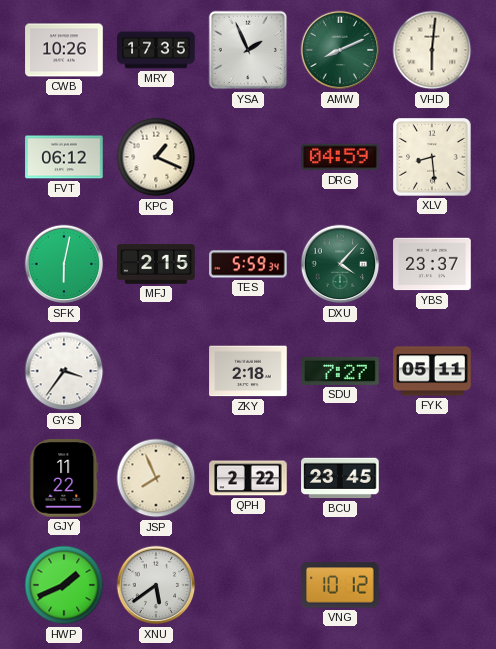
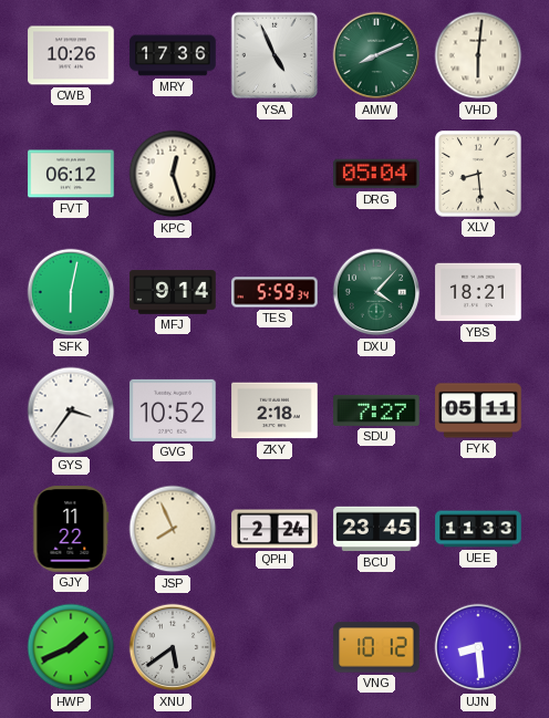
MRY: 17:35 -> 17:36 (173, 55)
YSA: 1:56 -> 4:56 (274, 55)
KPC: 1:19 -> 12:27 (173, 174)
DRG: 04:59 -> 05:04 (376, 174)
MFJ: 2:15 -> 9:14 (173, 292)
YBS: 23:37 -> 18:21 (478, 292)
GVG: none -> 10:52 (173, 410)
QPH: 2:22 -> 2:24 (274, 529)
UEE: none -> 11:33 (478, 529)
UJN: none -> 8:29 (478, 647)
